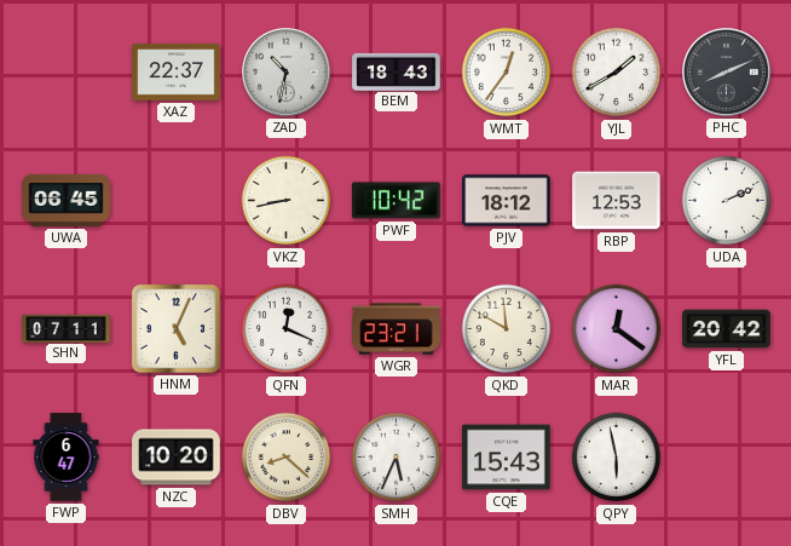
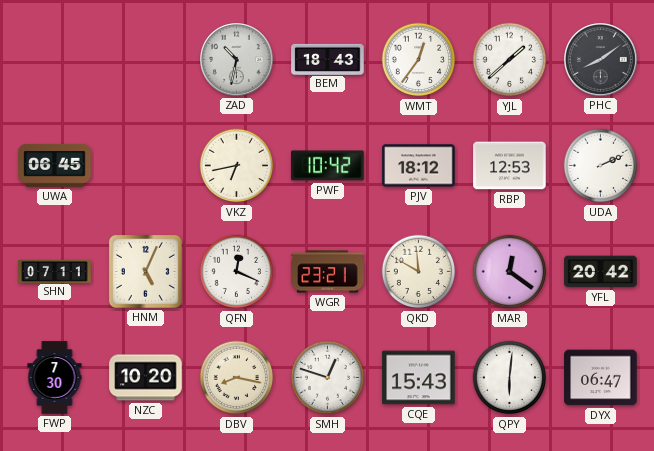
XAZ: 22:37 -> none (177, 73)
YJL: 1:40 -> 1:38 (510, 60)
PHC: 8:11 -> 8:09 (601, 60)
VKZ: 8:43 -> 6:43 (237, 166)
FWP: 6:47 -> 7:30 (55, 378)
DBV: 8:22 -> 8:17 (237, 378)
SMH: 5:34 -> 12:48 (328, 378)
QPY: 5:58 -> 6:01 (510, 378)
DYX: none -> 06:47 (601, 378)
